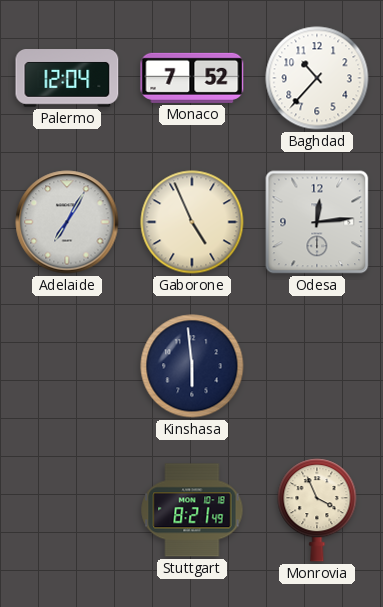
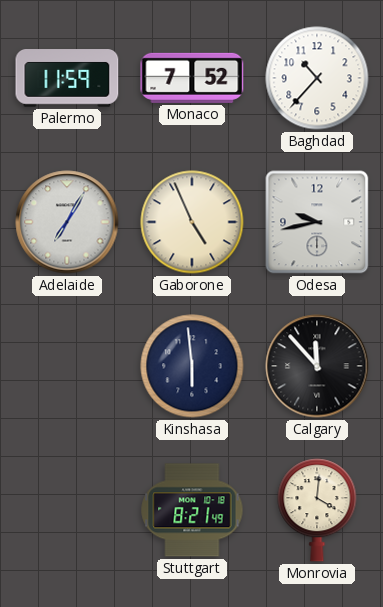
Palermo: 12:04 -> 11:59 (67, 78)
Odesa: 12:14 -> 9:43 (317, 222)
Calgary: none -> 11:53 (317, 366)
Monrovia: 3:56 -> 4:01 (317, 510)
